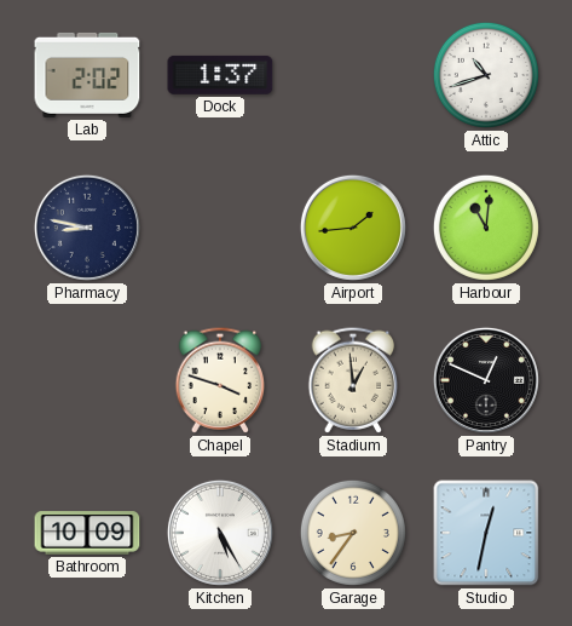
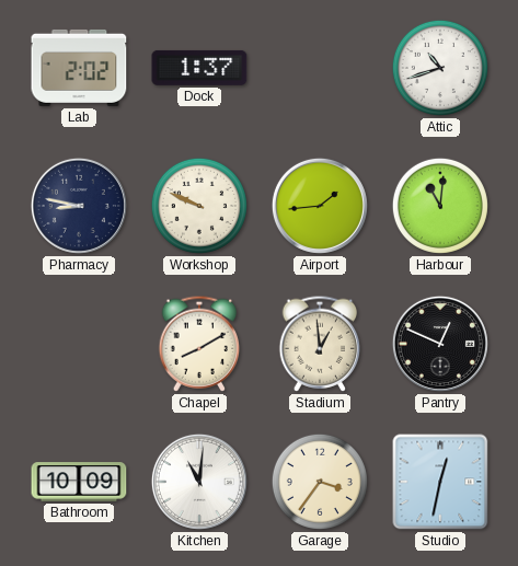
Workshop: none -> 9:49 (199, 206)
Chapel: 3:48 -> 8:10 (199, 344)
Kitchen: 5:25 -> 11:01 (199, 482)
Garage: 8:36 -> 3:36 (320, 482)
